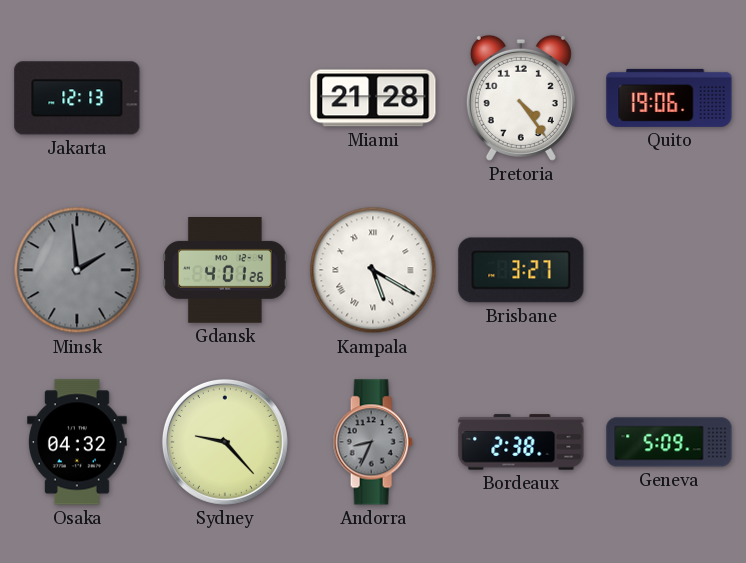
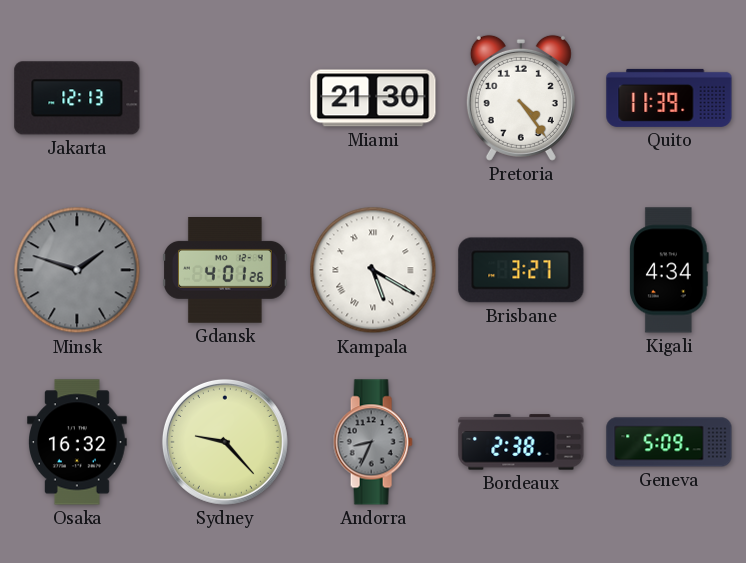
Miami: 21:28 -> 21:30 (373, 98)
Quito: 19:06 -> 11:39 (669, 98)
Minsk: 1:59 -> 1:48 (77, 270)
Kigali: none -> 4:34 (670, 270)
Osaka: 04:32 -> 16:32 (78, 442)
